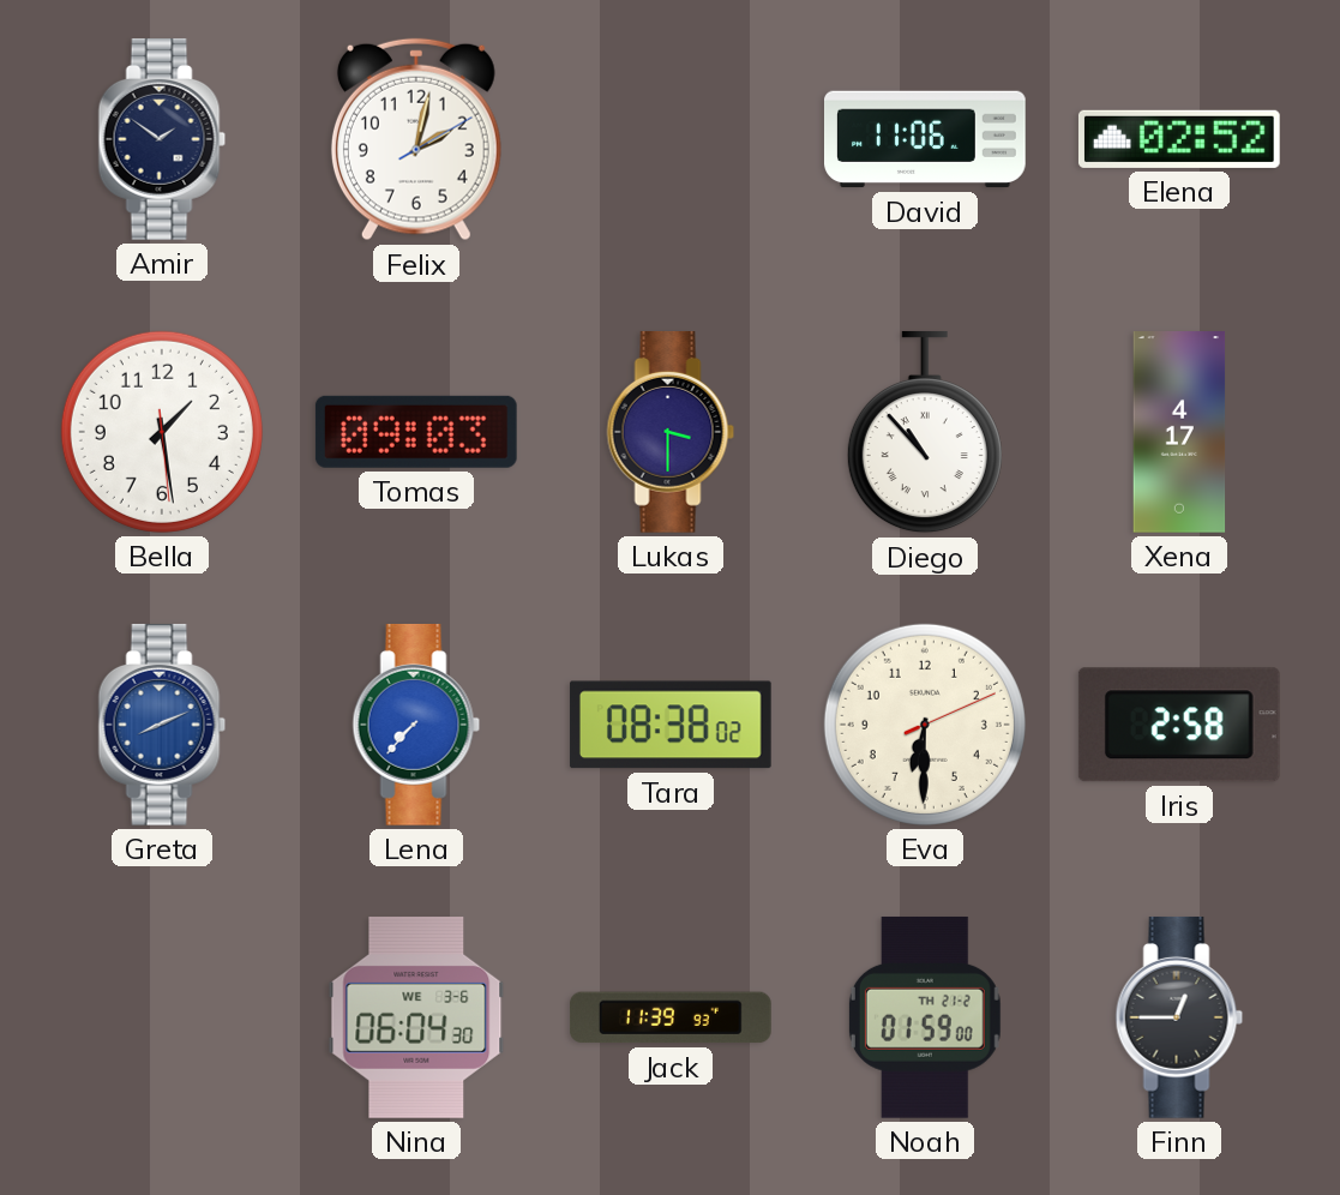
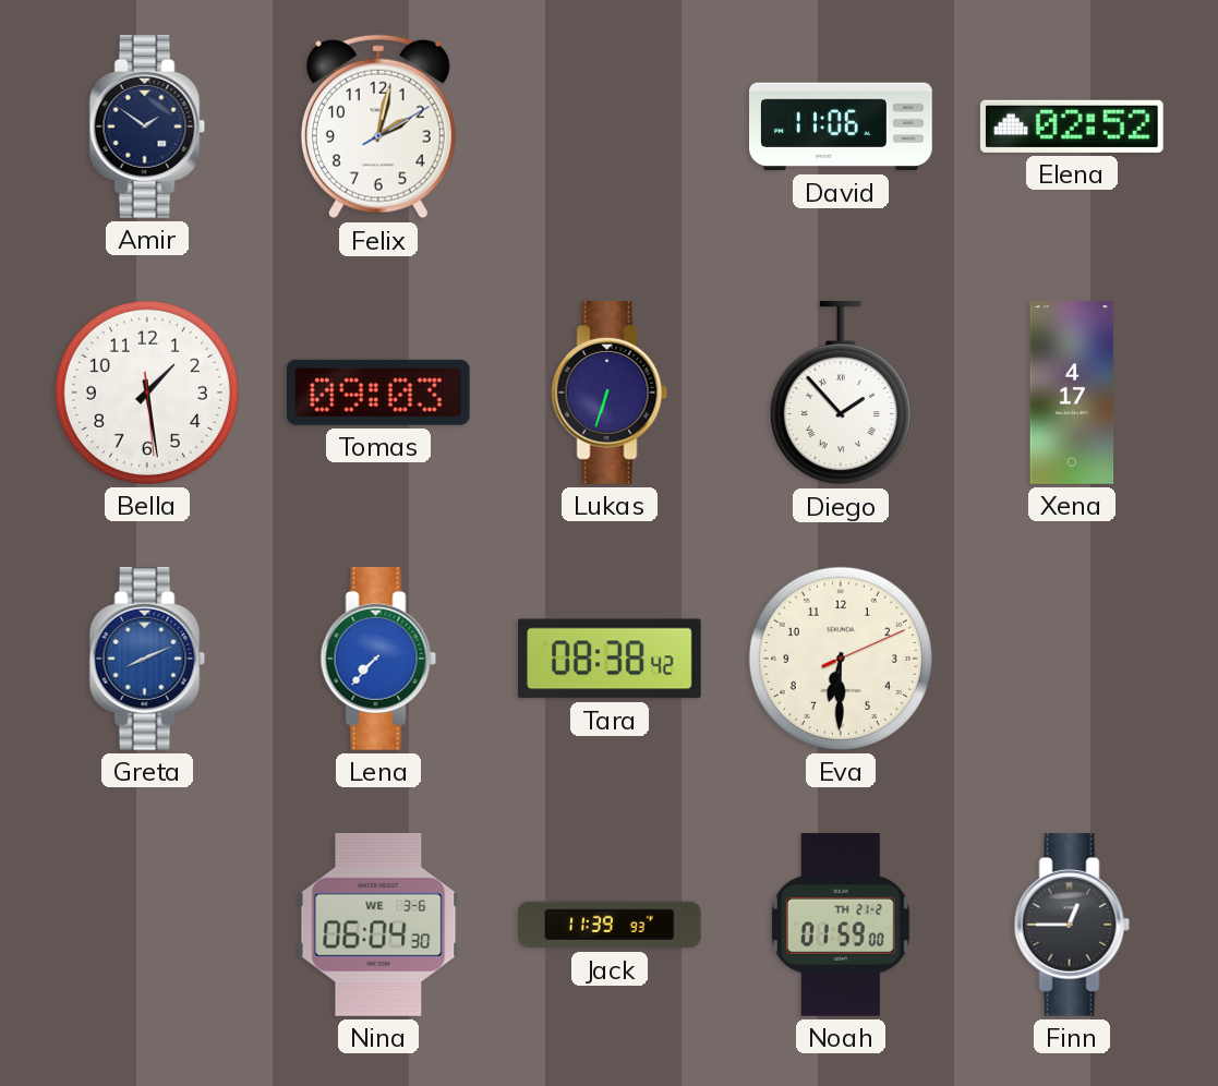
Lukas: 3:30 -> 6:33 (610, 393)
Diego: 10:53 -> 1:53 (841, 393)
Tara: 08:38:02 -> 08:38:42 (610, 659)
Iris: 2:58 -> none (1179, 725)
